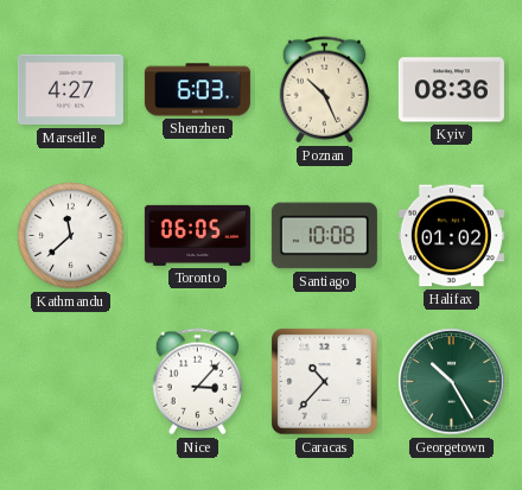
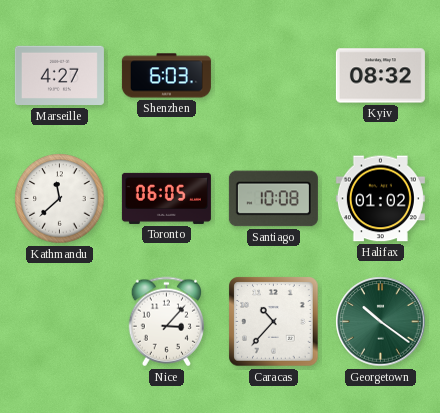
Poznan: 10:26 -> none (324, 90)
Kyiv: 08:36 -> 08:32 (380, 76)
Georgetown: 10:25 -> 10:21 (381, 322)
